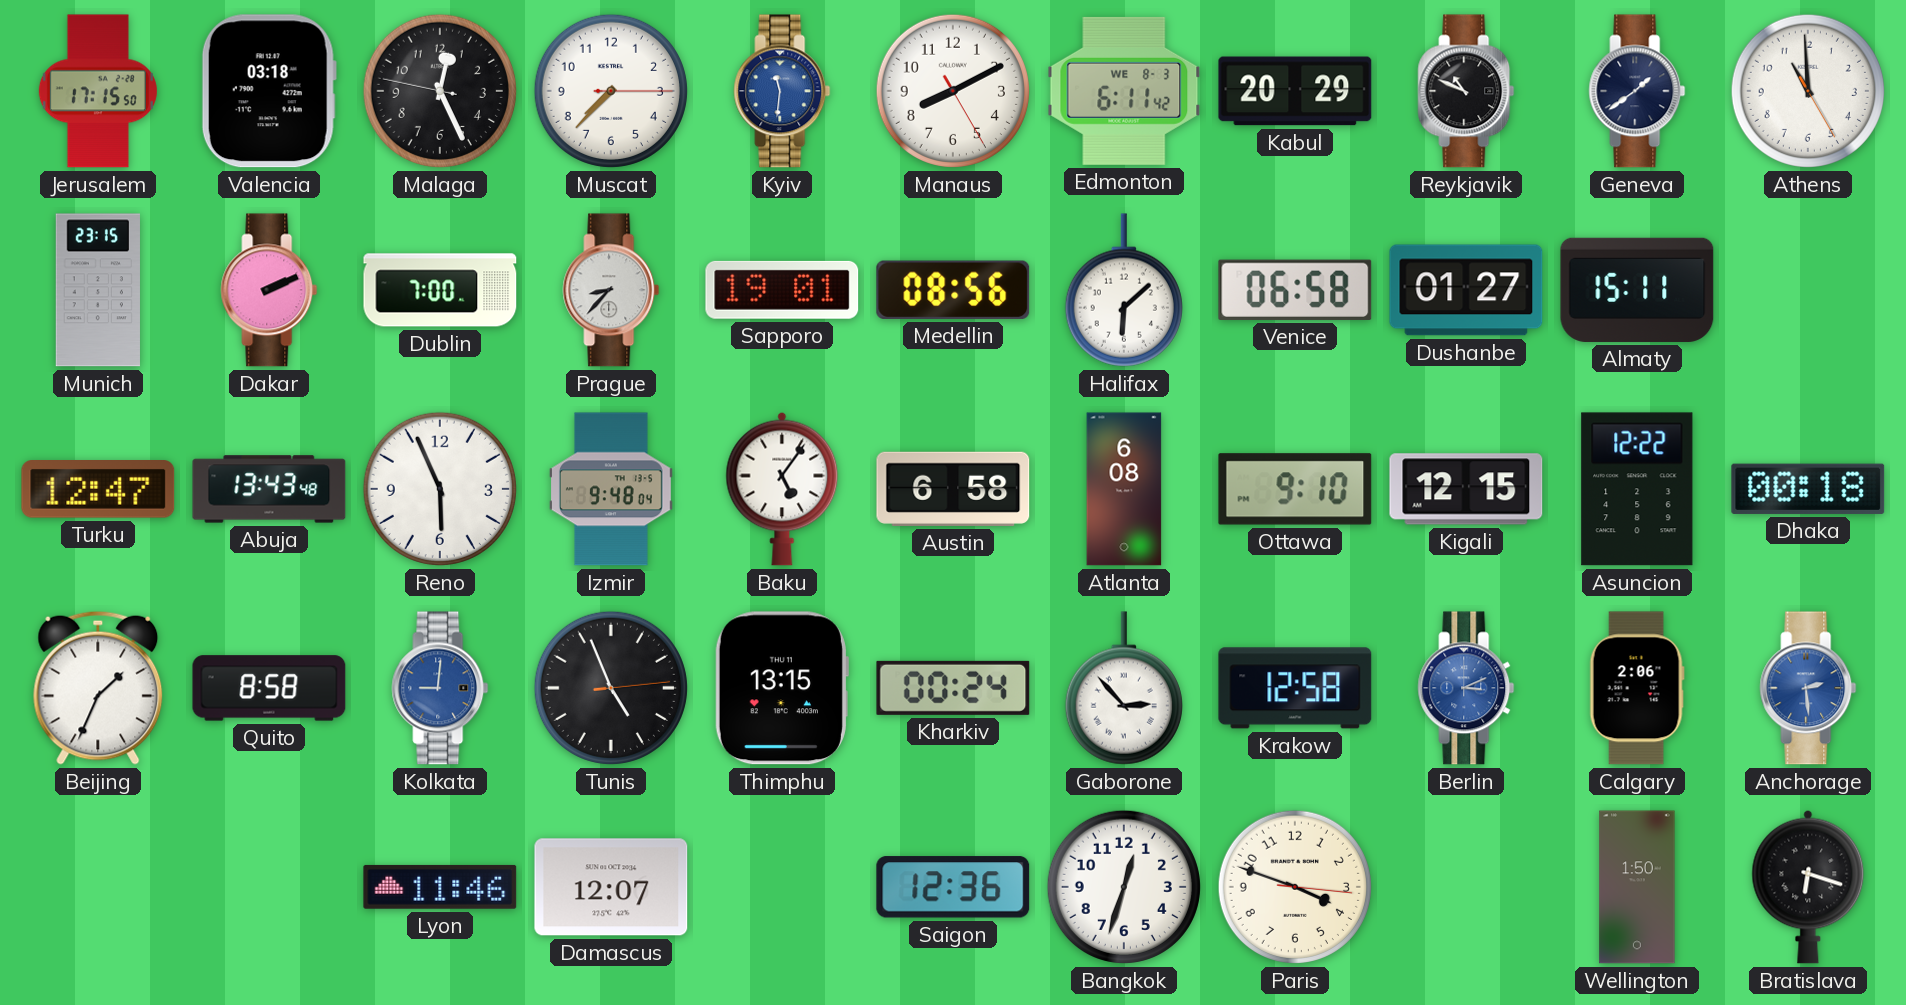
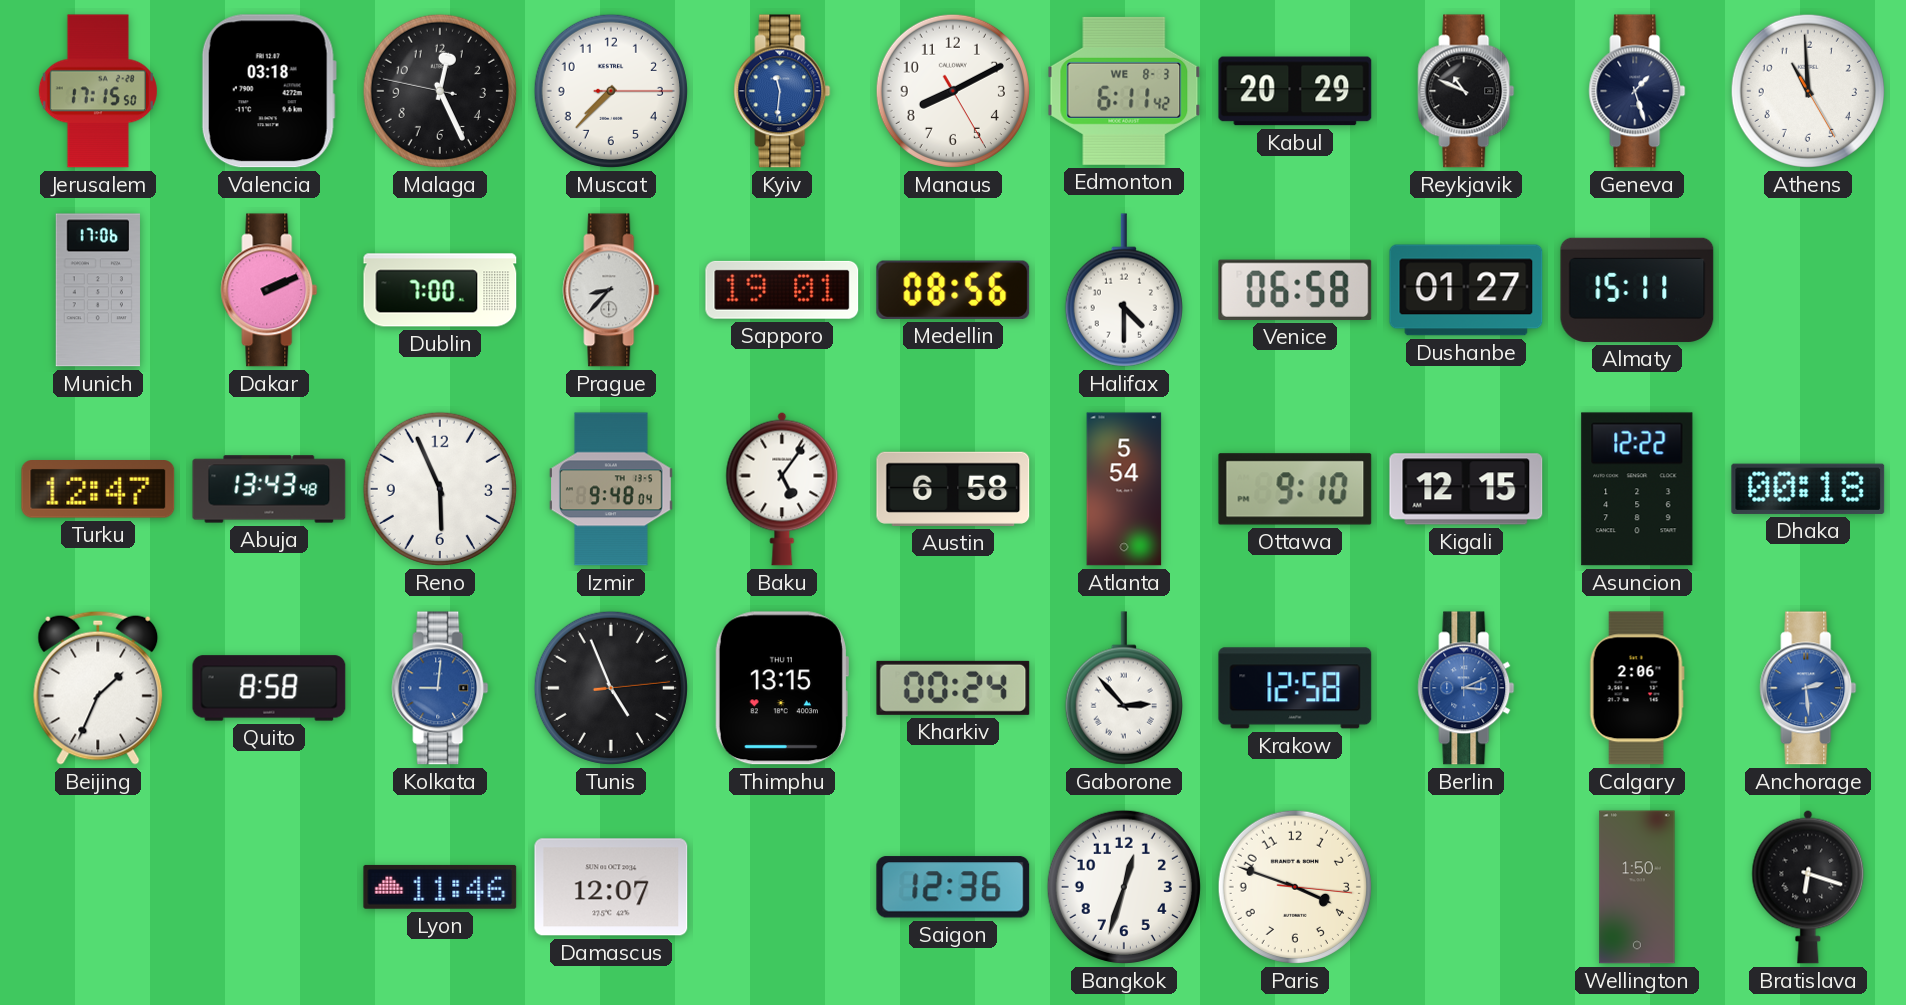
Geneva: 1:39 -> 1:27 (1637, 91)
Munich: 23:15 -> 17:06 (98, 290)
Halifax: 6:08 -> 4:30 (1124, 290)
Atlanta: 6:08 -> 5:54 (1124, 489)
